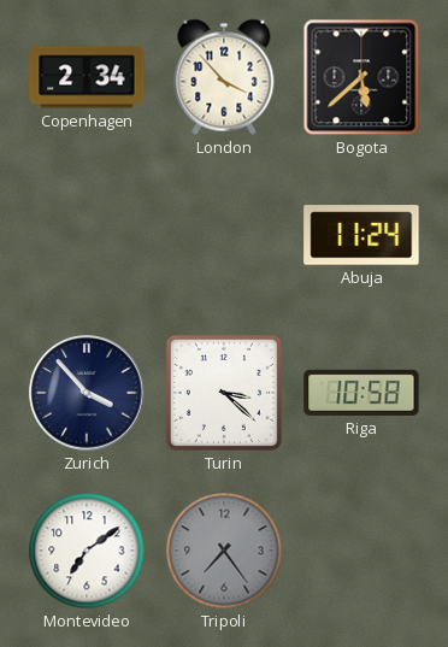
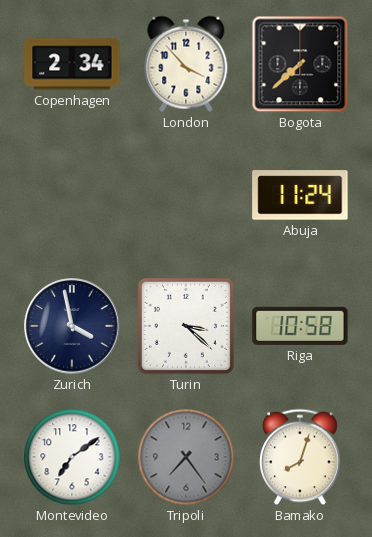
Bogota: 5:38 -> 7:38 (300, 64)
Zurich: 3:53 -> 3:58 (72, 326)
Bamako: none -> 8:03 (301, 457)
